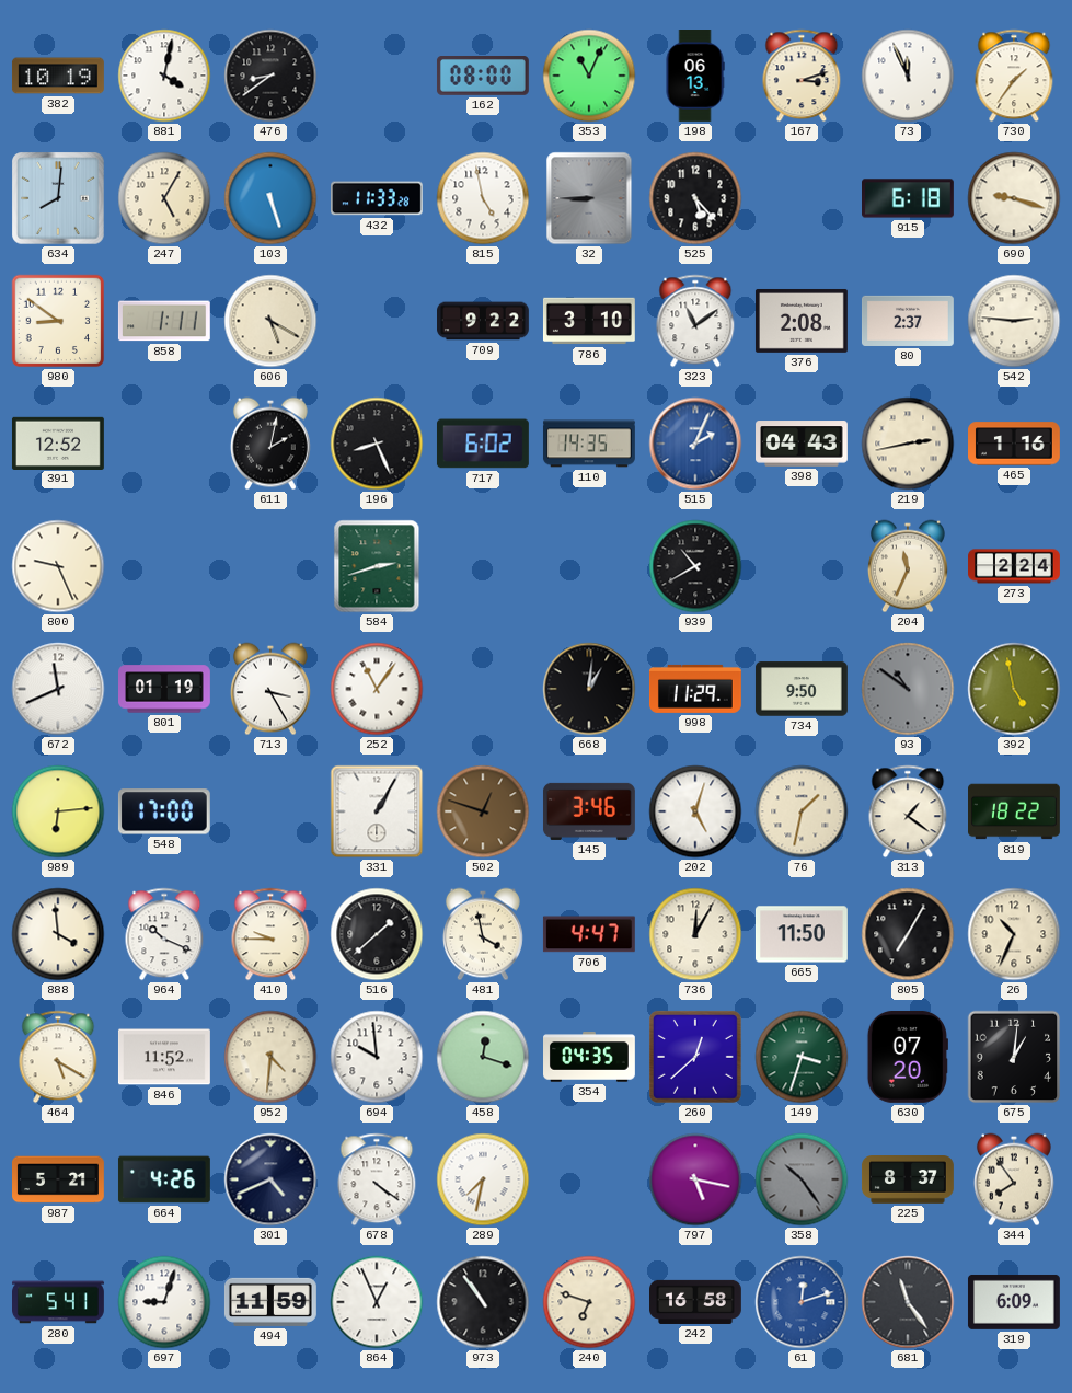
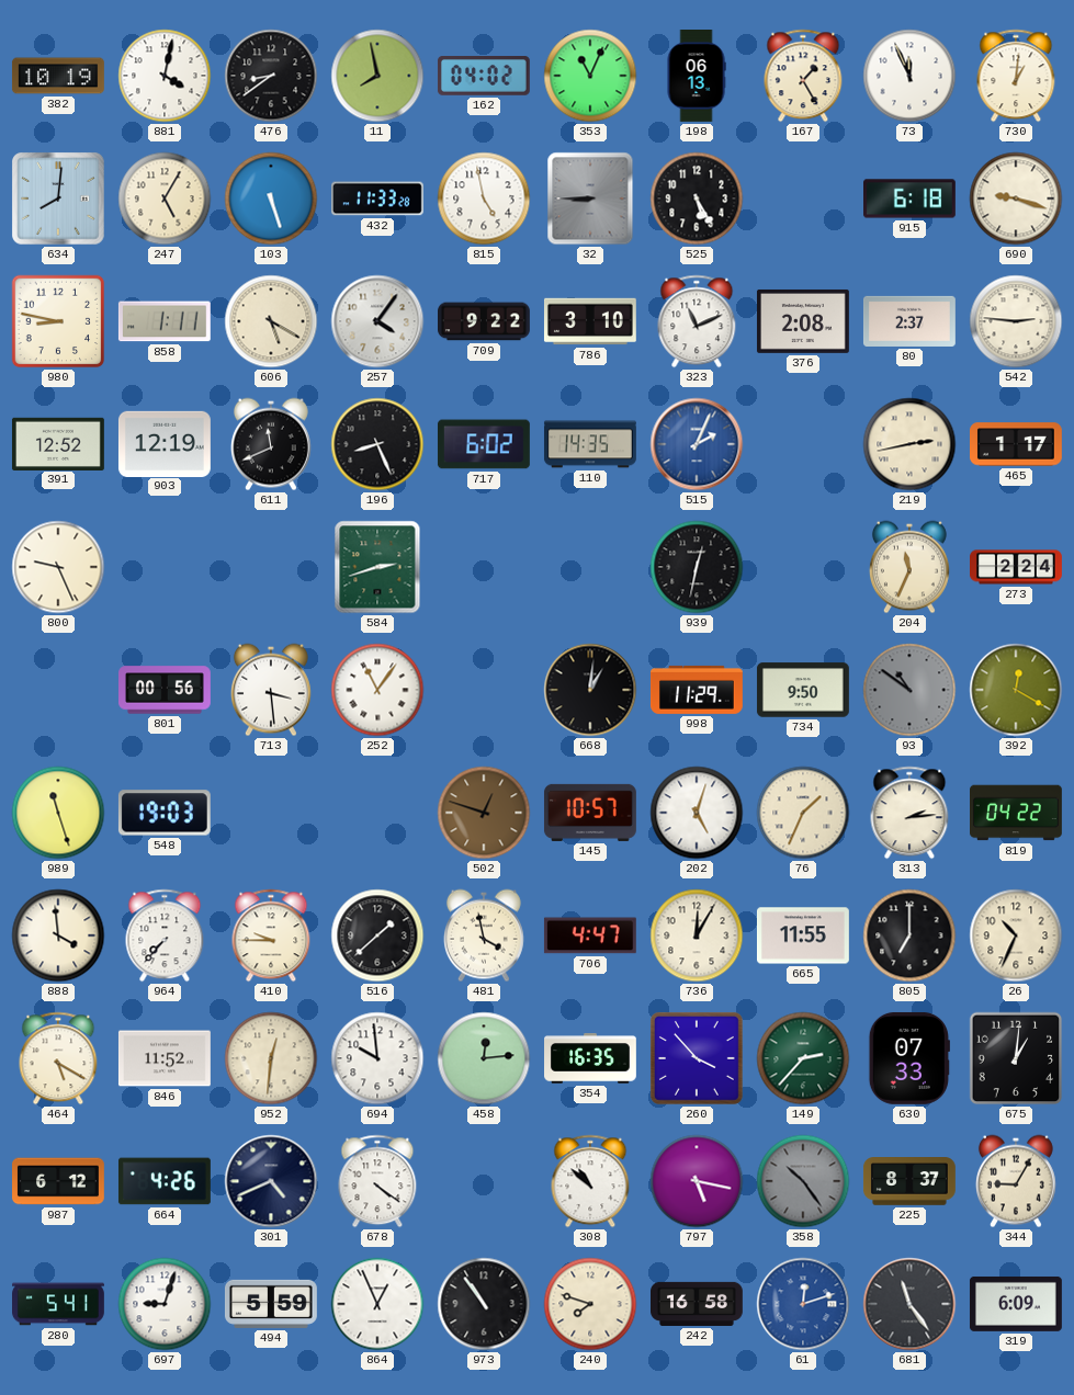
11: none -> 7:58 (377, 76)
162: 08:00 -> 04:02 (484, 77)
167: 3:12 -> 1:25 (803, 76)
730: 1:36 -> 1:01 (1016, 76)
525: 5:23 -> 5:25 (697, 199)
980: 8:51 -> 8:47 (58, 321)
257: none -> 4:06 (377, 321)
323: 11:09 -> 11:11 (697, 321)
903: none -> 12:19 (165, 443)
611: 2:02 -> 11:41 (271, 444)
398: 04:43 -> none (803, 444)
465: 1:16 -> 1:17 (1017, 444)
939: 10:40 -> 12:32 (697, 567)
672: 11:41 -> none (58, 689)
801: 01:19 -> 00:56 (166, 690)
713: 3:25 -> 3:29 (271, 690)
392: 4:58 -> 12:20 (1016, 690)
989: 6:14 -> 11:27 (58, 813)
548: 17:00 -> 19:03 (165, 813)
331: 1:05 -> none (377, 811)
145: 3:46 -> 10:57 (590, 813)
76: 1:32 -> 1:34 (803, 813)
313: 1:21 -> 2:14 (909, 813)
819: 18:22 -> 04:22 (1017, 813)
964: 10:19 -> 7:37 (165, 935)
665: 11:50 -> 11:55 (803, 935)
805: 7:05 -> 7:00 (909, 935)
952: 4:31 -> 12:31 (271, 1058)
458: 12:18 -> 12:14 (484, 1058)
354: 04:35 -> 16:35 (591, 1058)
260: 12:38 -> 3:53 (697, 1058)
149: 3:33 -> 2:37 (803, 1058)
630: 07:20 -> 07:33 (909, 1058)
987: 5:21 -> 6:12 (59, 1181)
289: 7:32 -> none (483, 1179)
308: none -> 10:52 (590, 1181)
344: 7:54 -> 9:05 (1016, 1181)
494: 11:59 -> 5:59 (271, 1304)
240: 6:48 -> 7:48 (590, 1304)
